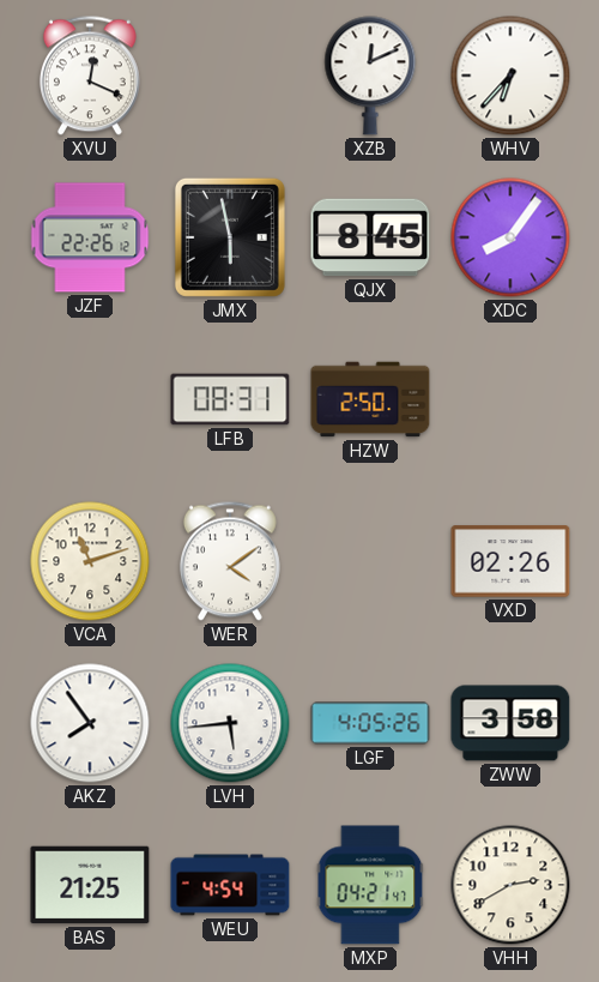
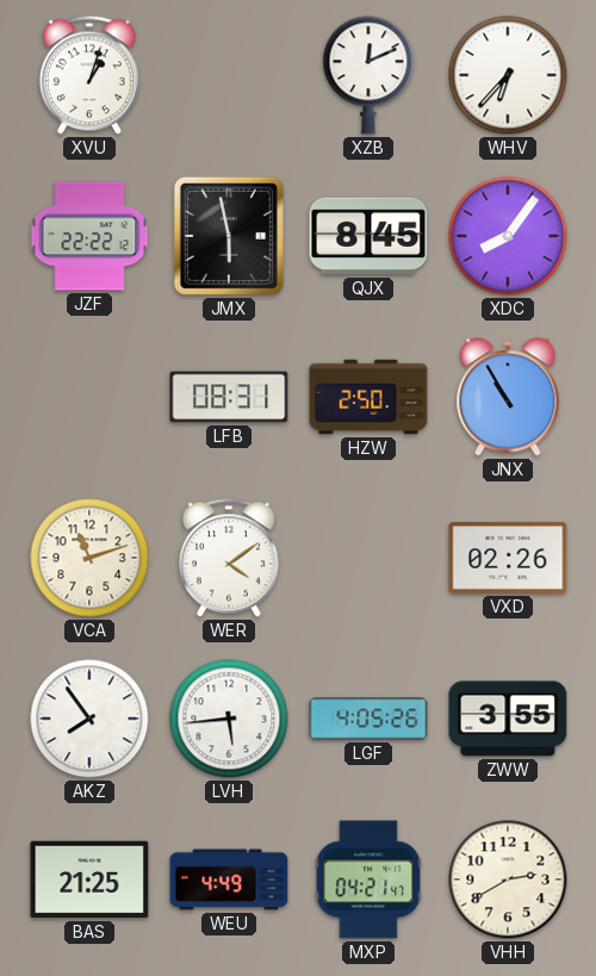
XVU: 12:19 -> 1:03 (89, 75)
JZF: 22:26 -> 22:22 (89, 236)
JNX: none -> 10:55 (508, 397)
ZWW: 3:58 -> 3:55 (508, 719)
WEU: 4:54 -> 4:49 (229, 879)
